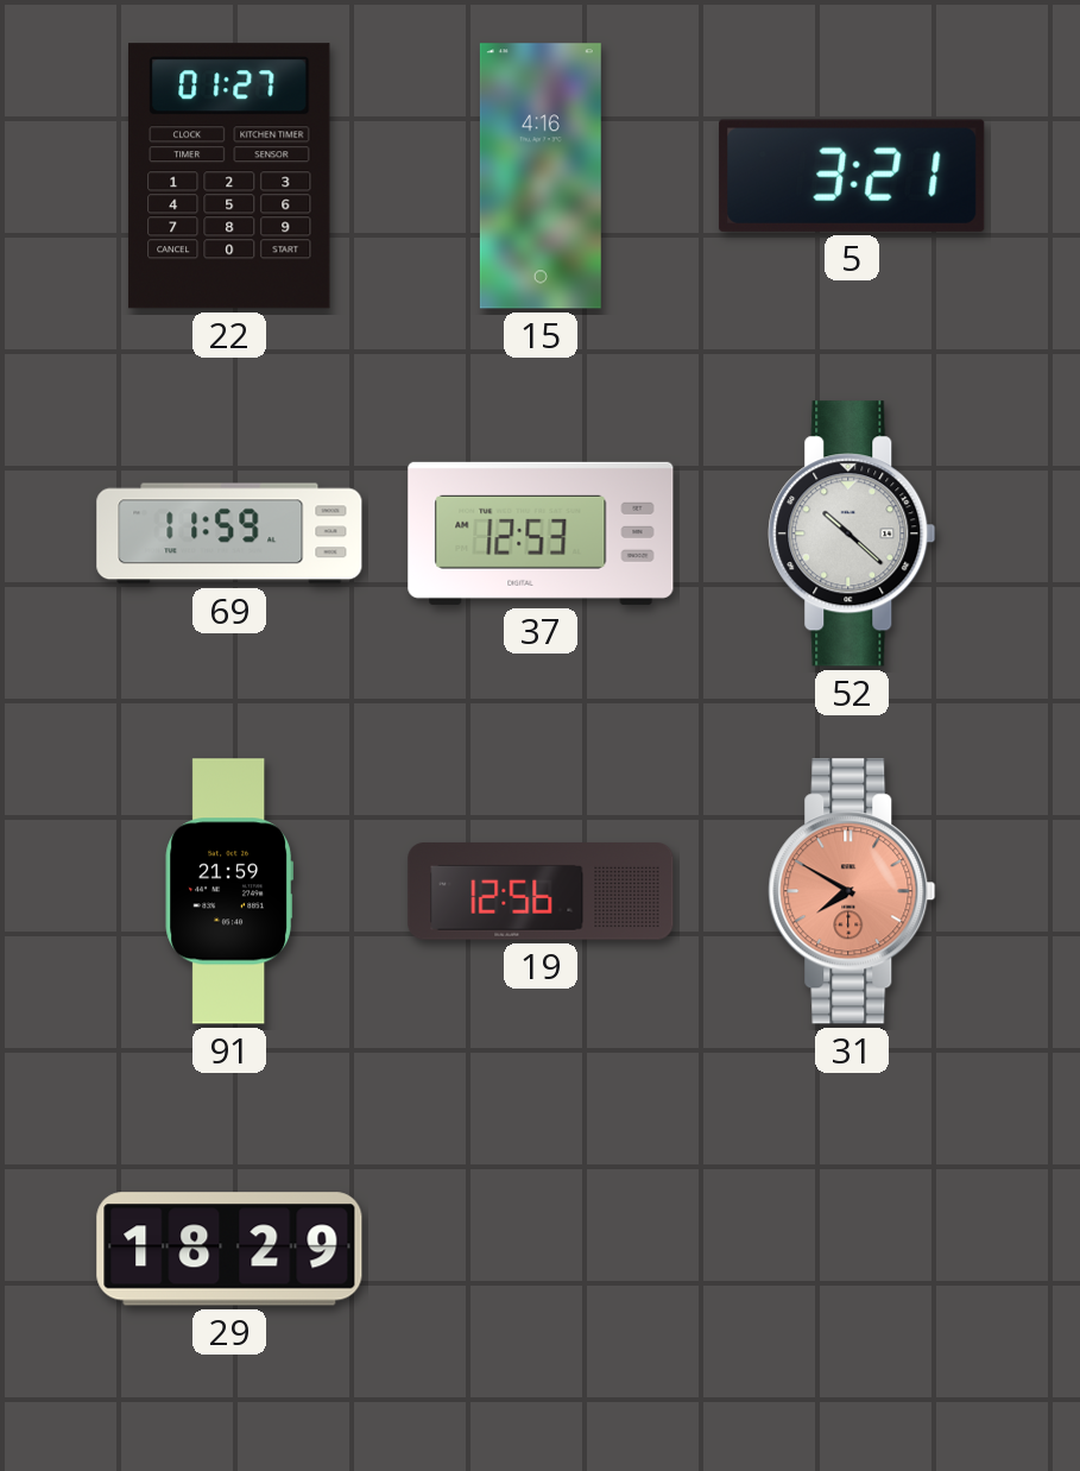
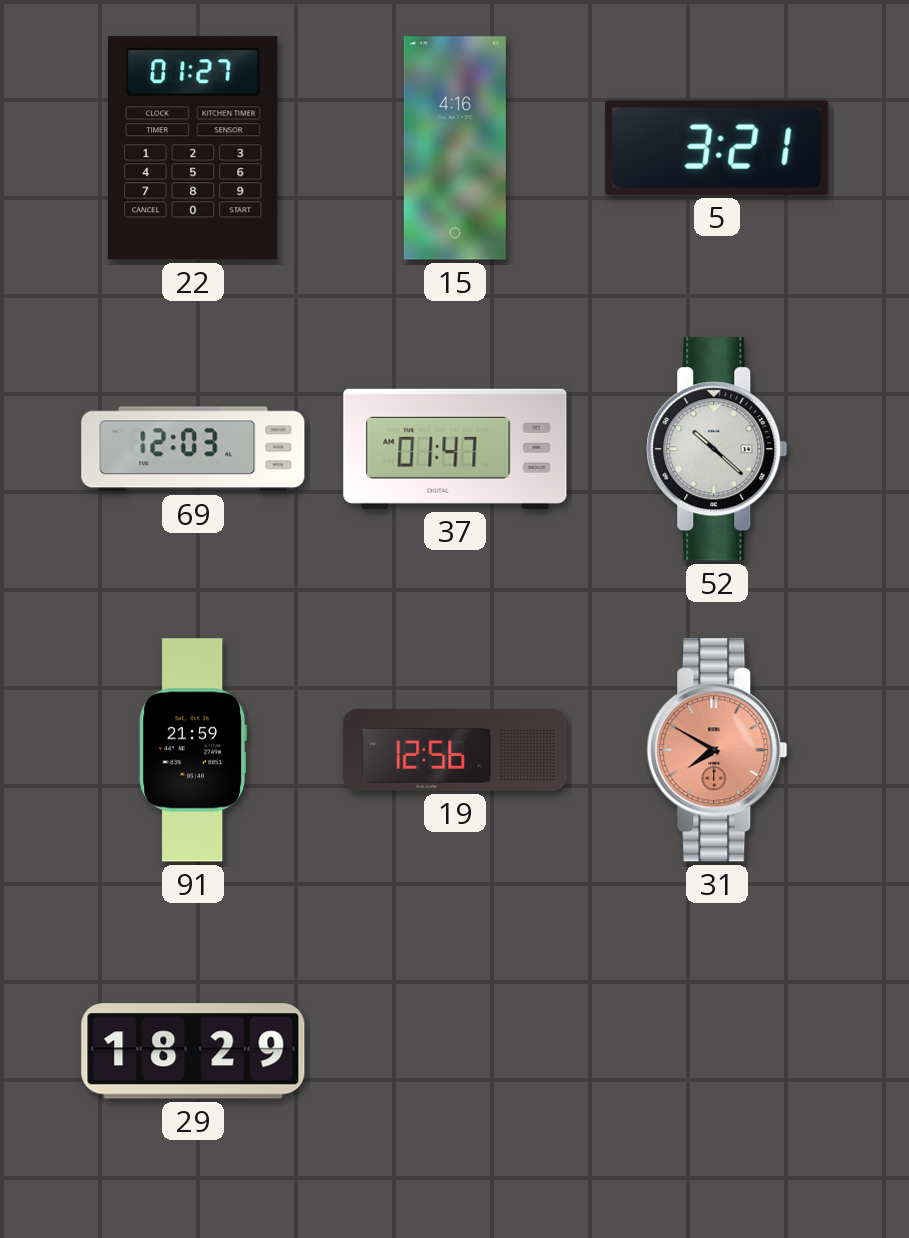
69: 11:59 -> 12:03 (193, 449)
37: 12:53 -> 01:47 (455, 449)
